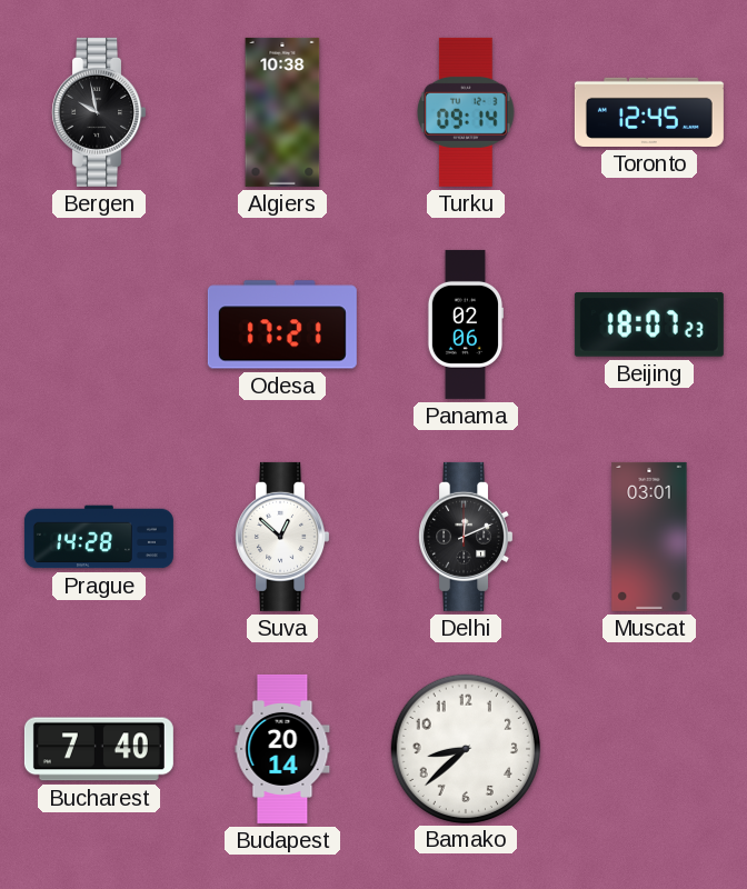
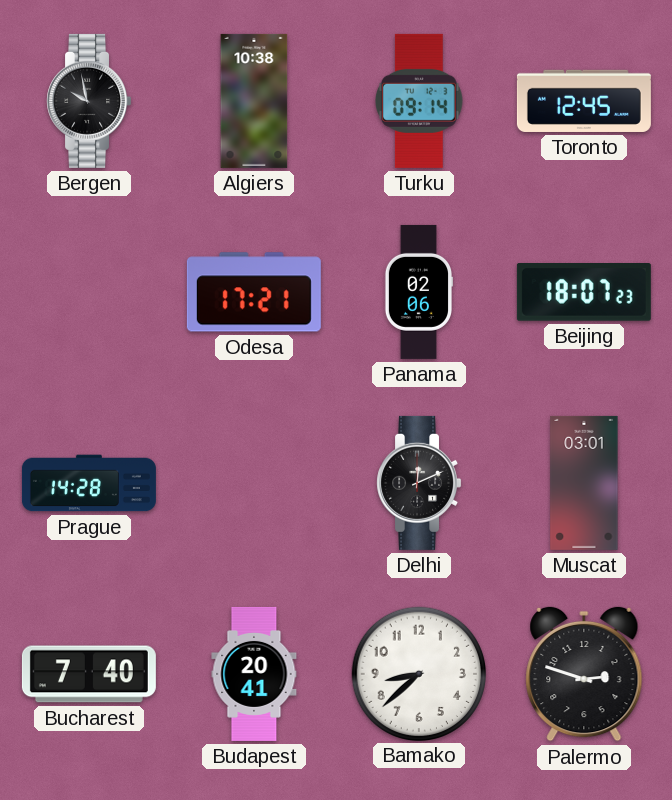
Suva: 12:52 -> none (282, 537)
Budapest: 20:14 -> 20:41 (254, 674)
Palermo: none -> 2:48 (584, 674)
